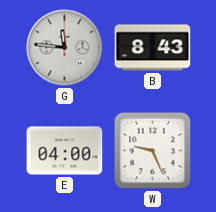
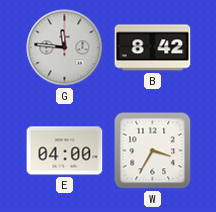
B: 8:43 -> 8:42 (153, 48)
W: 9:26 -> 3:35 (153, 151)
